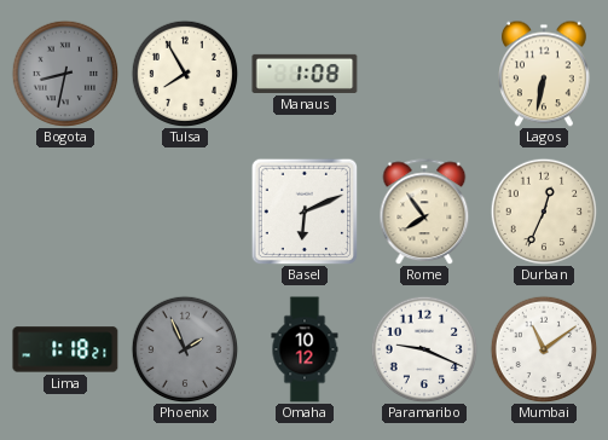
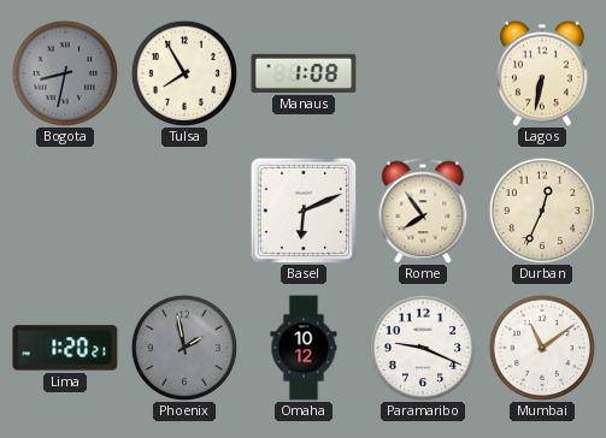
Lima: 1:18 -> 1:20 (65, 348)
Phoenix: 1:56 -> 1:58 (184, 348)
